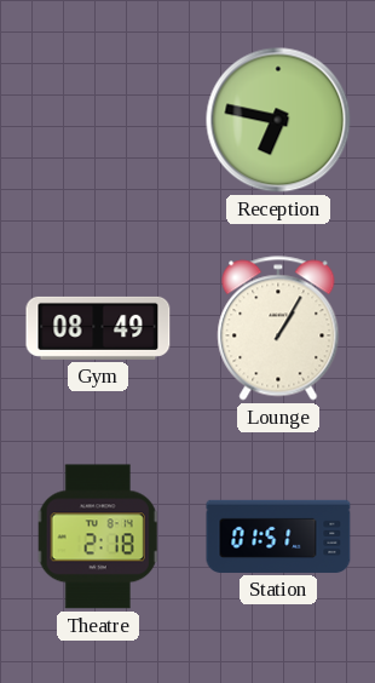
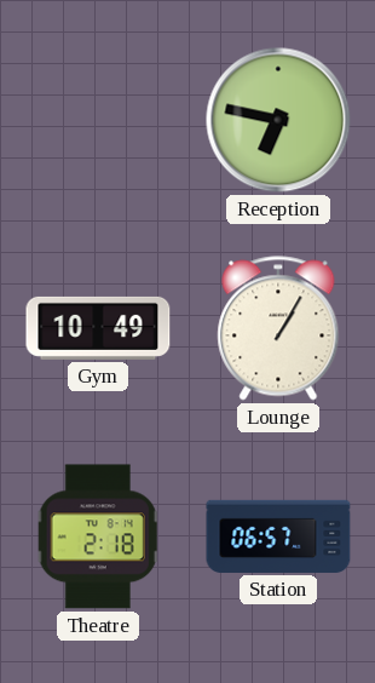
Gym: 08:49 -> 10:49 (98, 328)
Station: 01:51 -> 06:57 (278, 536)
